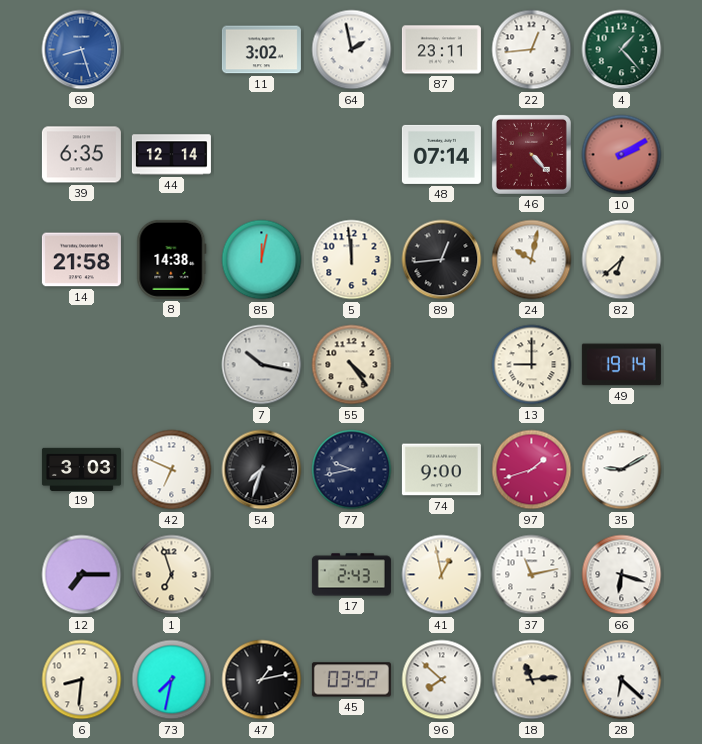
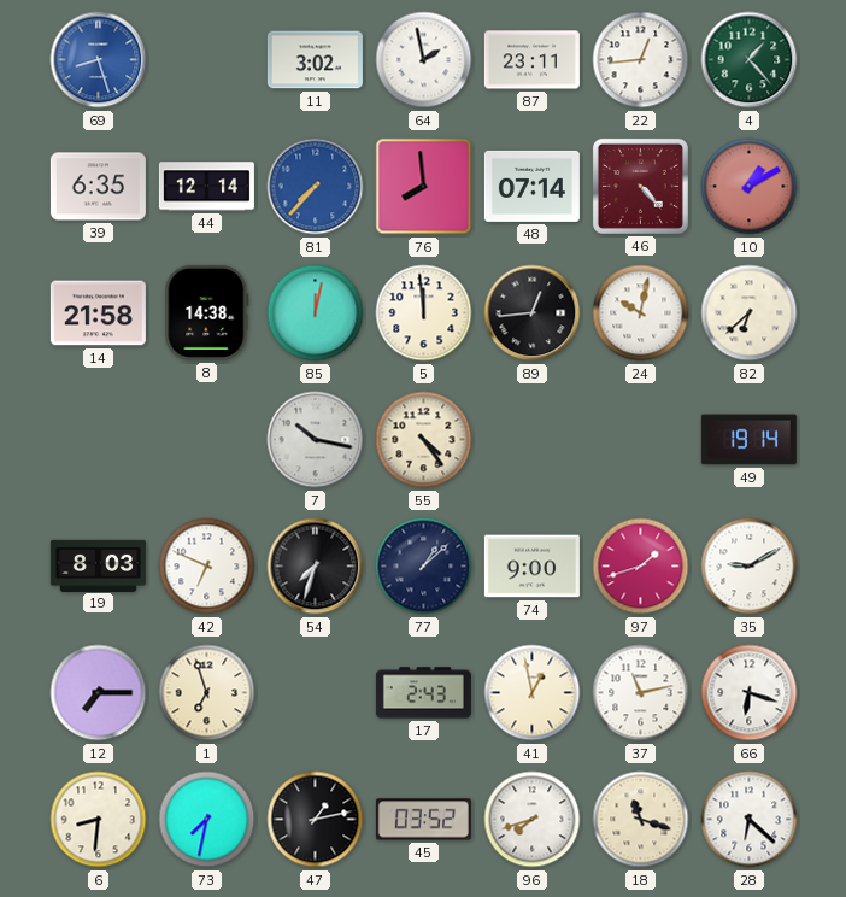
81: none -> 7:37 (316, 187)
76: none -> 7:59 (424, 187)
10: 2:10 -> 1:10 (750, 187)
13: 9:00 -> none (532, 365)
19: 3:03 -> 8:03 (98, 565)
77: 9:43 -> 1:08 (424, 567)
96: 7:52 -> 7:42 (533, 820)
18: 11:14 -> 11:18 (641, 820)
